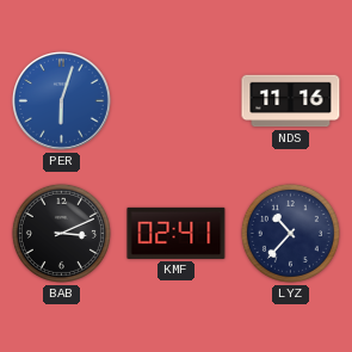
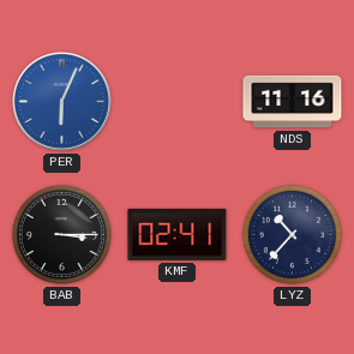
PER: 6:03 -> 6:04 (61, 101)
BAB: 3:11 -> 3:15 (61, 234)
